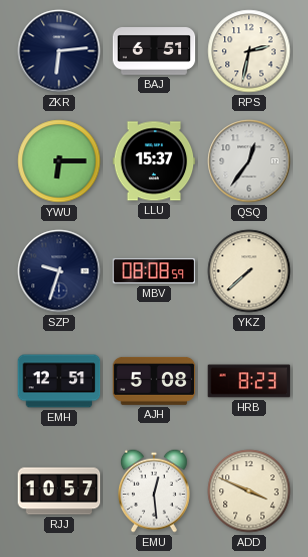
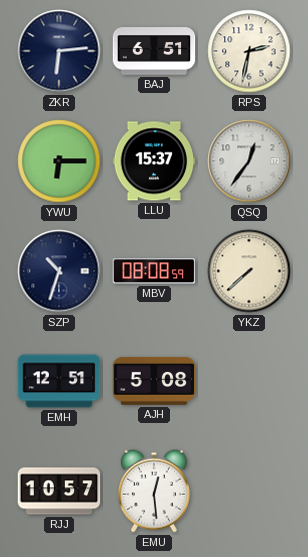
SZP: 9:33 -> 10:33 (59, 271)
HRB: 8:23 -> none (249, 381)
ADD: 3:49 -> none (249, 491)
